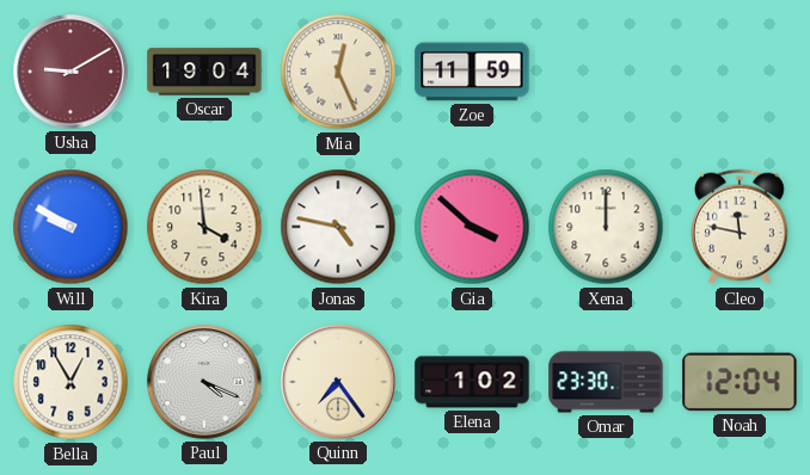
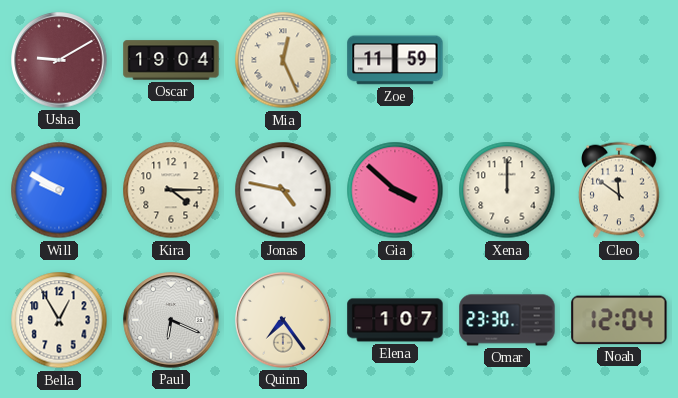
Kira: 3:59 -> 4:15 (171, 190)
Cleo: 11:47 -> 11:51 (620, 190)
Paul: 4:19 -> 6:19 (171, 320)
Elena: 1:02 -> 1:07 (395, 320)
